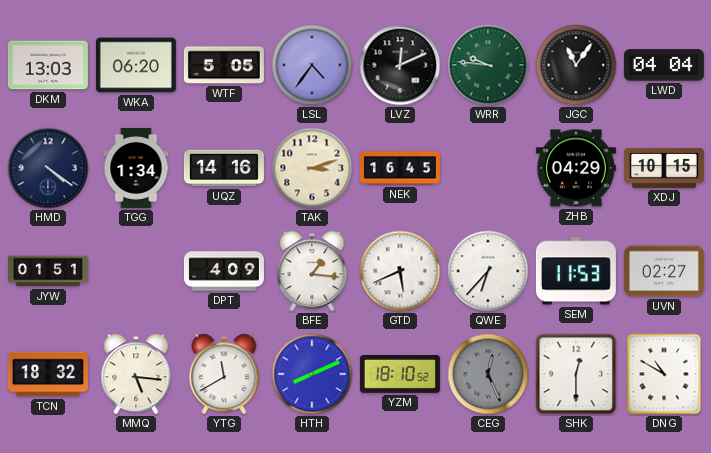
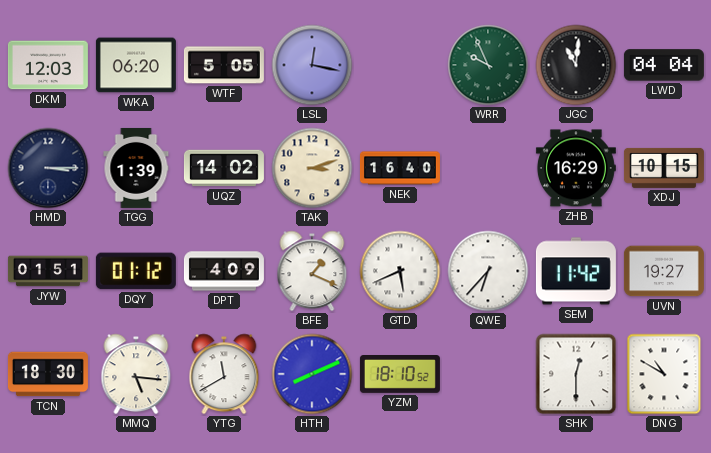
DKM: 13:03 -> 12:03 (48, 65)
LSL: 4:36 -> 12:17 (312, 65)
LVZ: 12:11 -> none (400, 65)
WRR: 9:46 -> 9:56 (488, 65)
JGC: 11:06 -> 11:01 (576, 65)
HMD: 4:21 -> 3:15 (48, 168)
TGG: 1:34 -> 1:39 (136, 168)
UQZ: 14:16 -> 14:02 (224, 168)
NEK: 16:45 -> 16:40 (400, 168)
ZHB: 04:29 -> 16:29 (576, 168)
DQY: none -> 01:12 (136, 271)
BFE: 1:16 -> 1:19 (312, 271)
SEM: 11:53 -> 11:42 (576, 271)
UVN: 02:27 -> 19:27 (664, 271)
TCN: 18:32 -> 18:30 (48, 374)
CEG: 12:26 -> none (488, 374)
